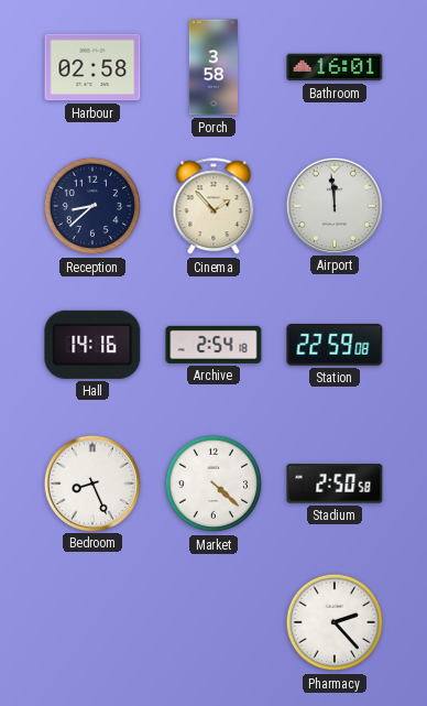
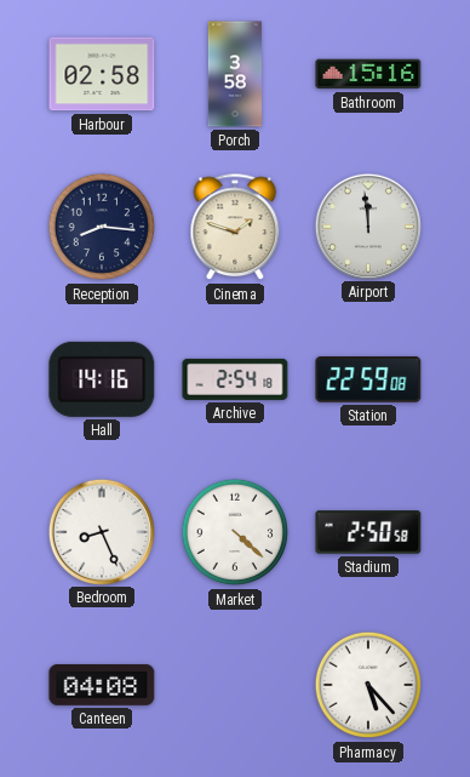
Bathroom: 16:01 -> 15:16 (368, 74)
Reception: 8:38 -> 8:16 (102, 227)
Cinema: 1:53 -> 1:48 (235, 228)
Canteen: none -> 04:08 (102, 685)
Pharmacy: 2:23 -> 5:23 (368, 685)
